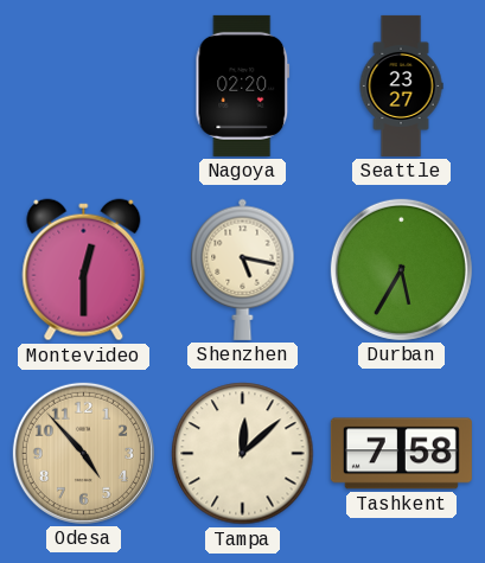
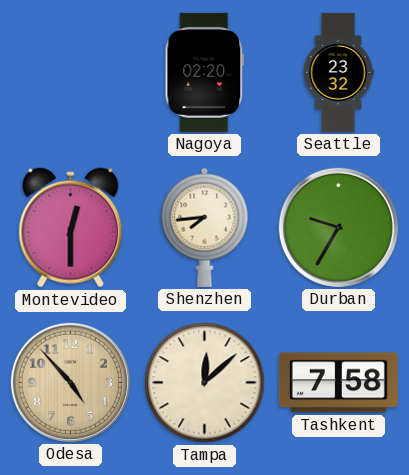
Seattle: 23:27 -> 23:32 (338, 72)
Shenzhen: 5:17 -> 7:44 (205, 227)
Durban: 5:35 -> 9:35 (338, 227)
